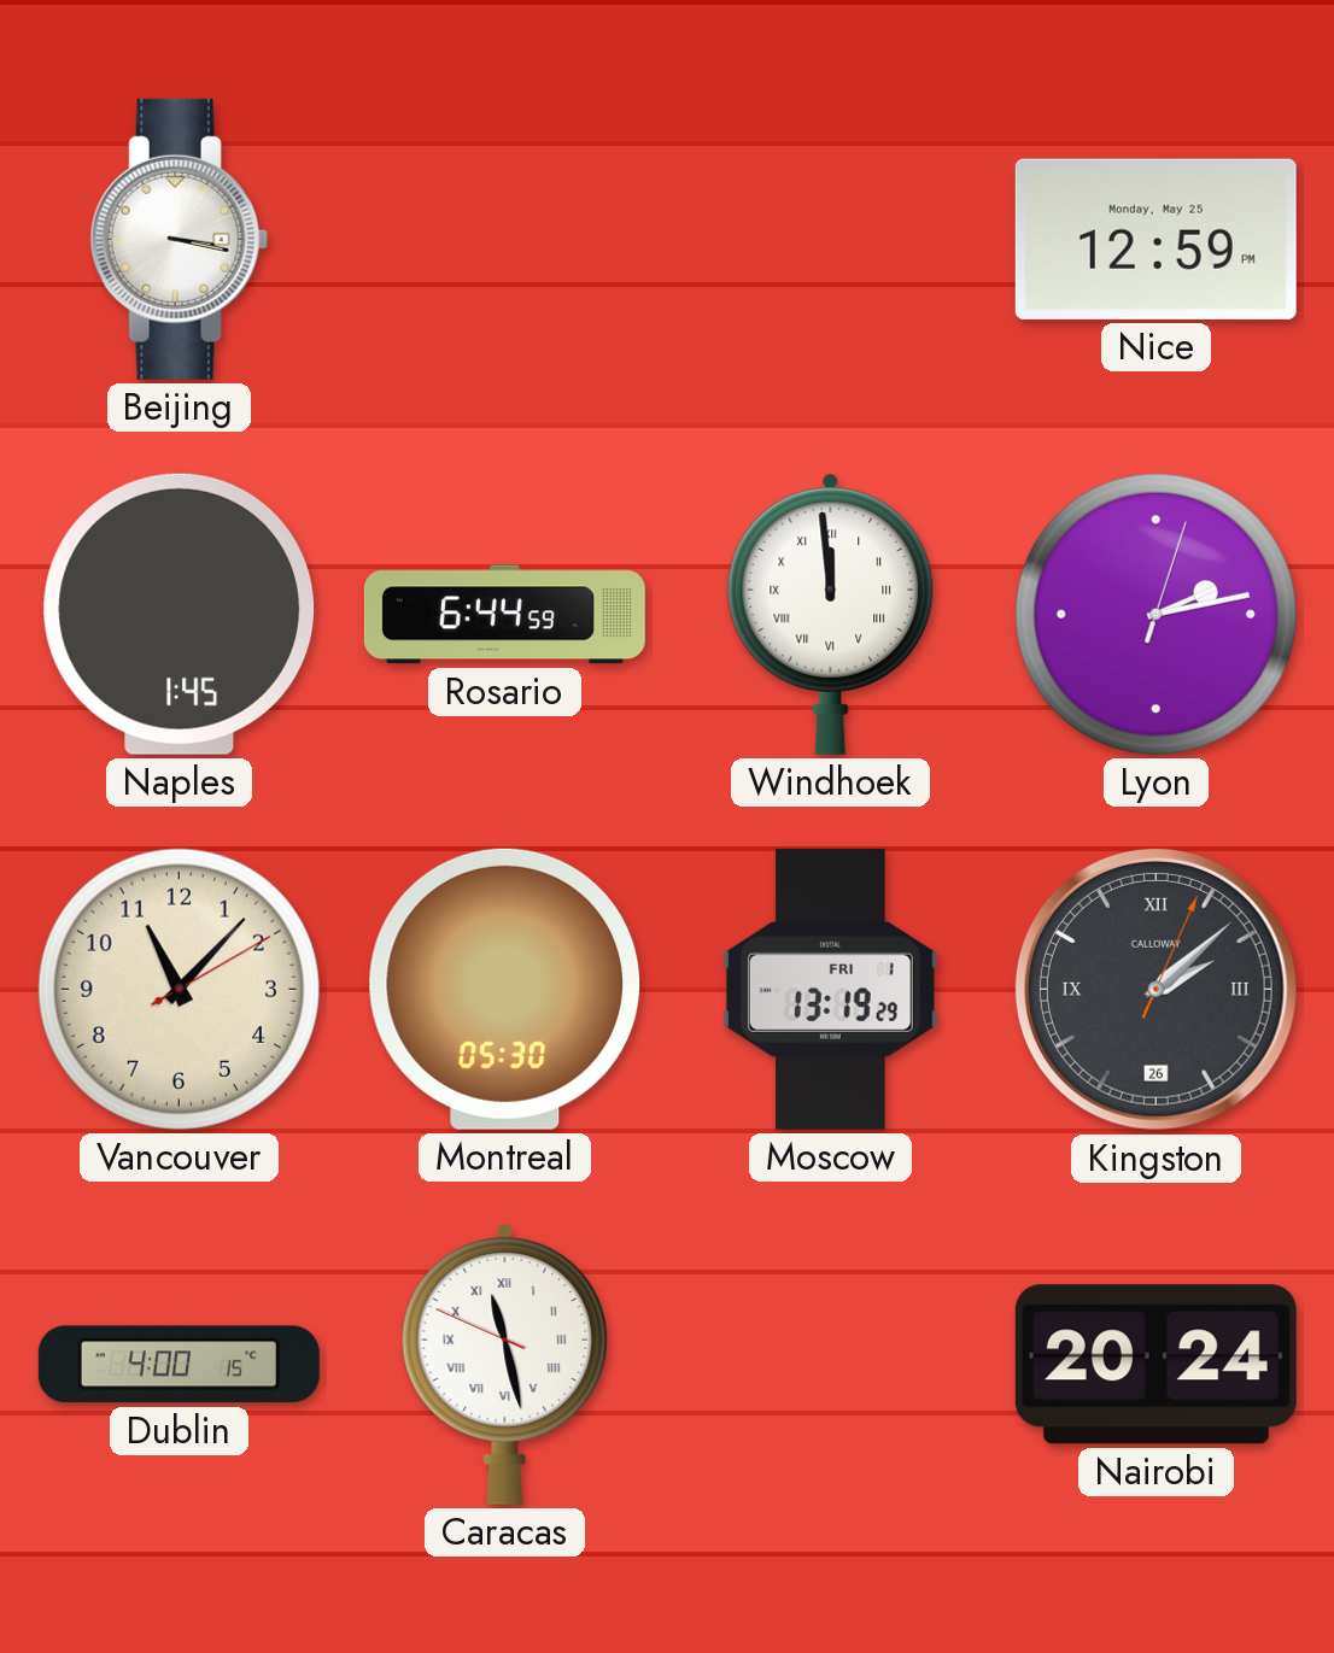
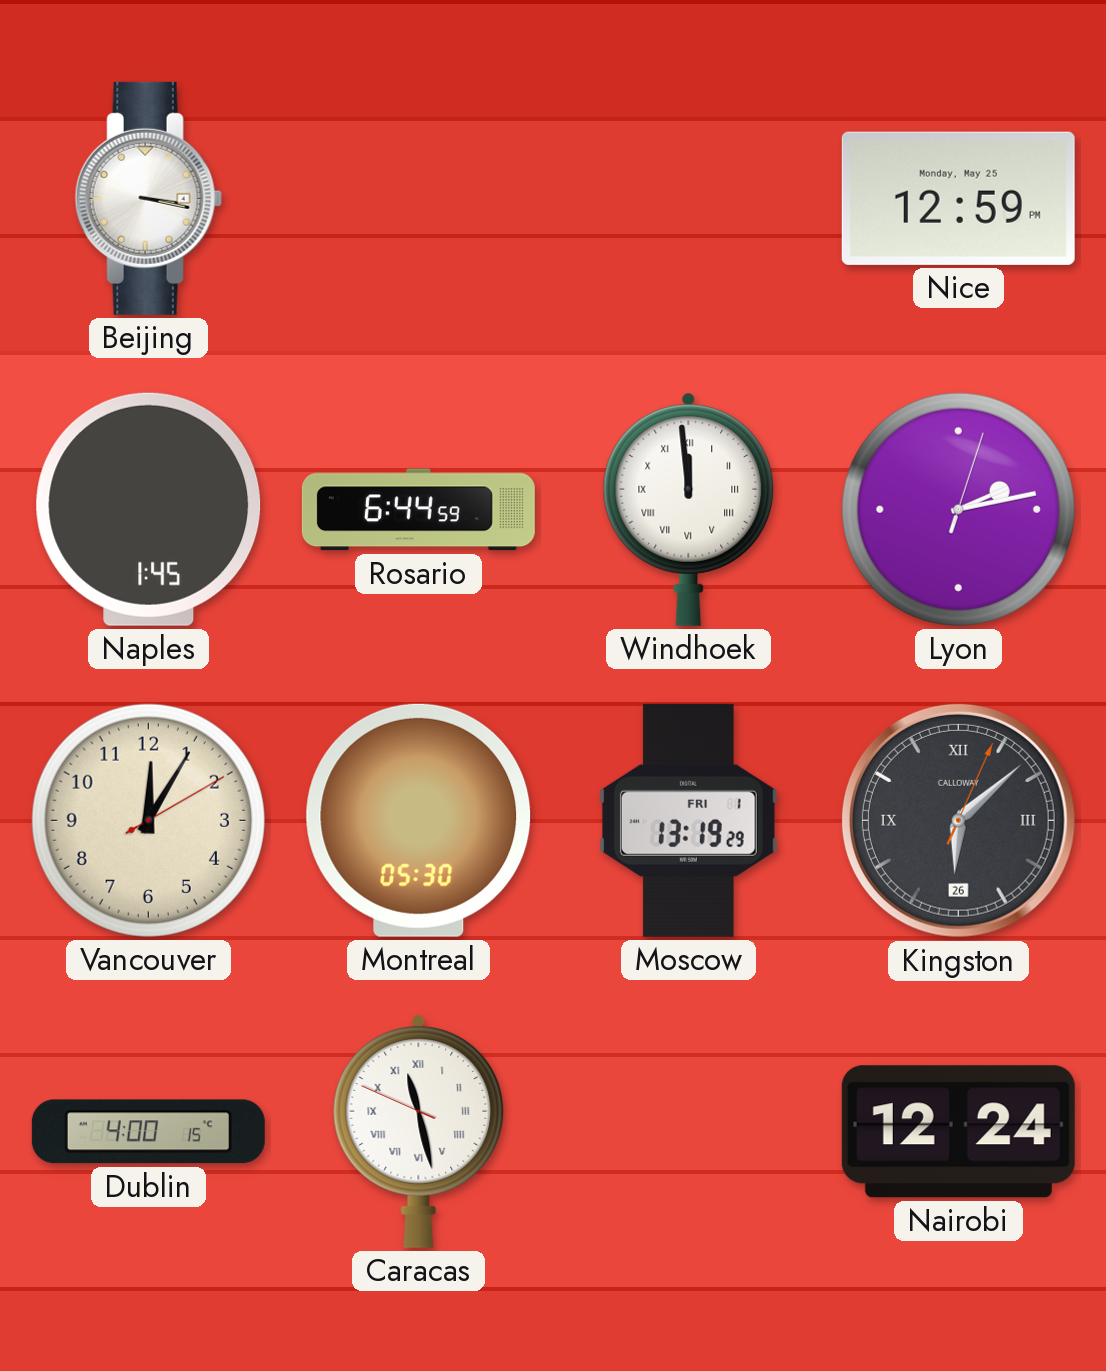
Vancouver: 11:07 -> 12:05 (148, 820)
Kingston: 2:08 -> 6:08 (958, 820)
Nairobi: 20:24 -> 12:24 (958, 1132)
